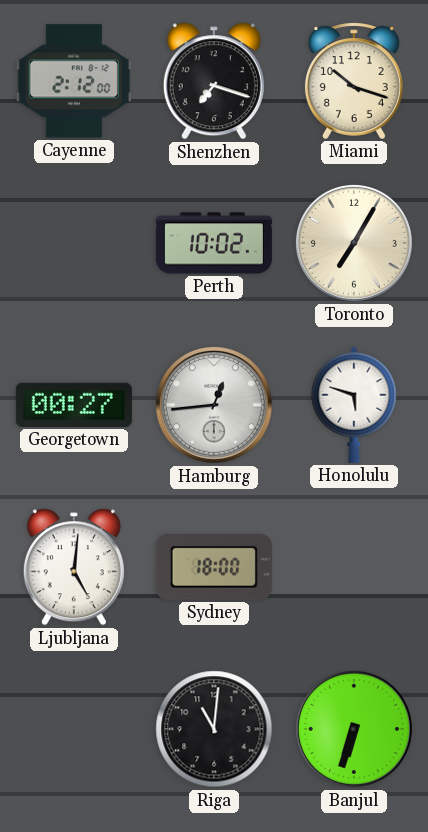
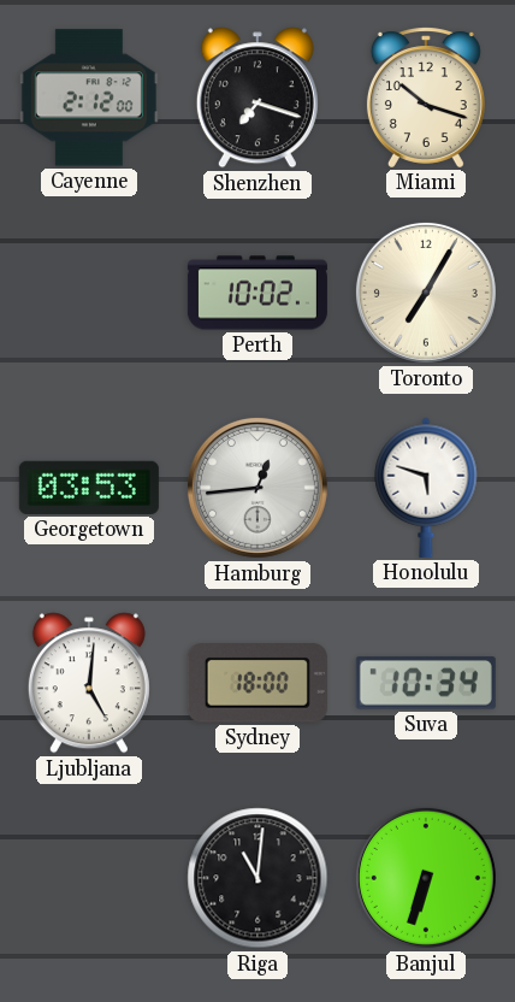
Georgetown: 00:27 -> 03:53 (89, 488)
Suva: none -> 10:34 (426, 683)
